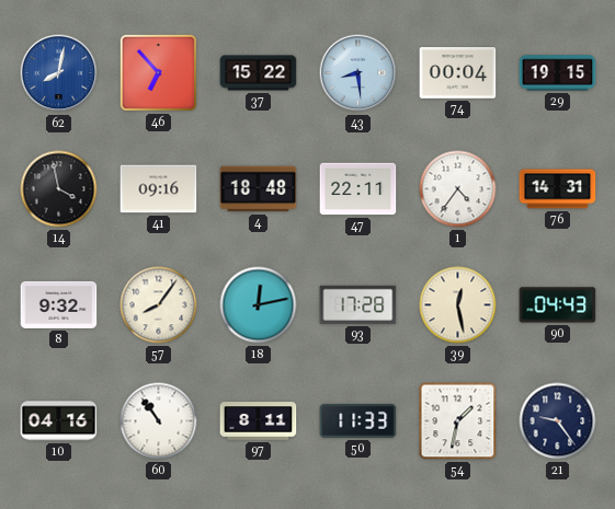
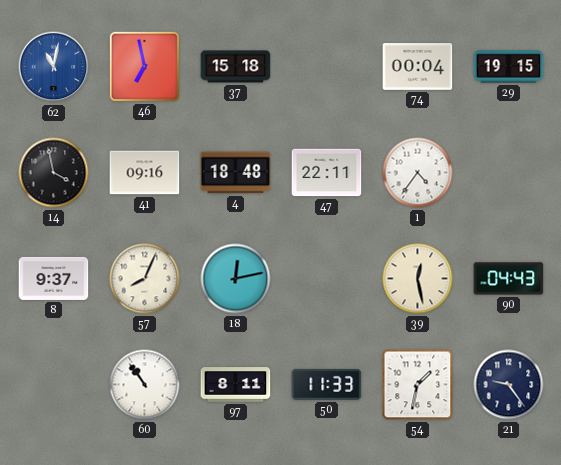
62: 8:02 -> 11:02 (54, 67)
46: 6:53 -> 6:58 (144, 66)
37: 15:22 -> 15:18 (236, 67)
43: 8:29 -> none (358, 73)
76: 14:31 -> none (558, 189)
8: 9:32 -> 9:37 (54, 278)
57: 8:06 -> 8:04 (145, 279)
93: 17:28 -> none (358, 304)
10: 04:16 -> none (59, 421)
